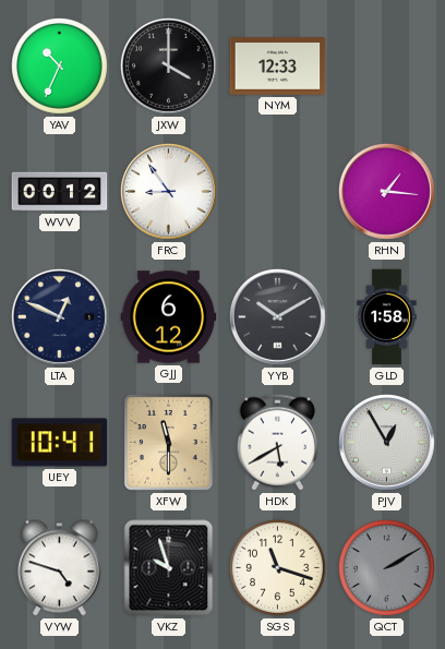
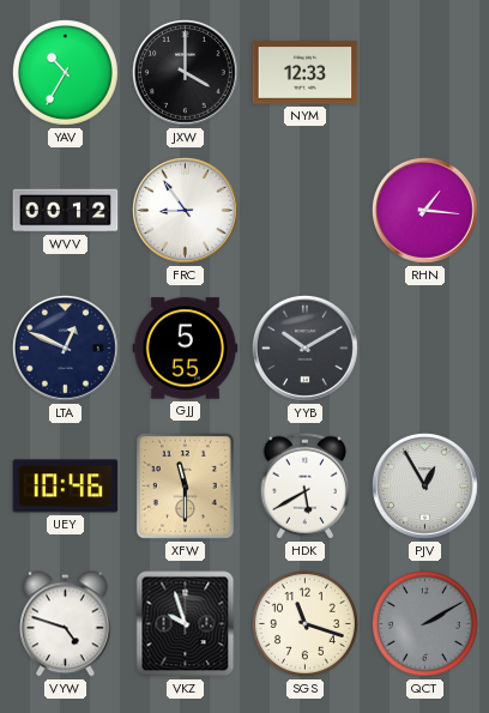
YAV: 10:34 -> 10:35 (65, 72)
GJJ: 6:12 -> 5:55 (186, 349)
GLD: 1:58 -> none (387, 317)
UEY: 10:41 -> 10:46 (66, 487)
